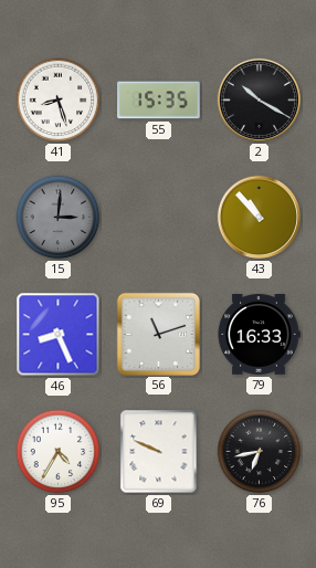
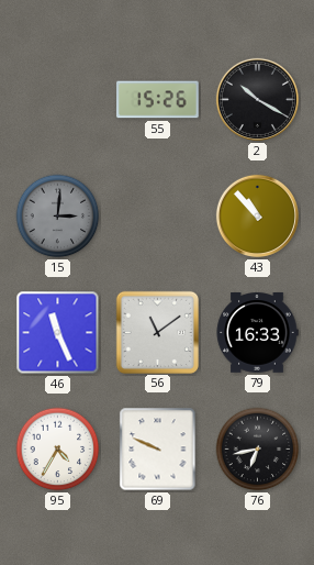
41: 8:27 -> none (59, 101)
55: 15:35 -> 15:26 (158, 100)
46: 8:26 -> 11:26 (58, 333)
56: 11:12 -> 11:09 (157, 332)
